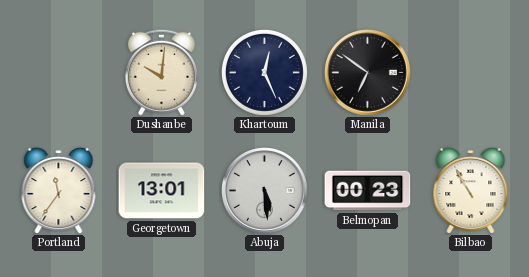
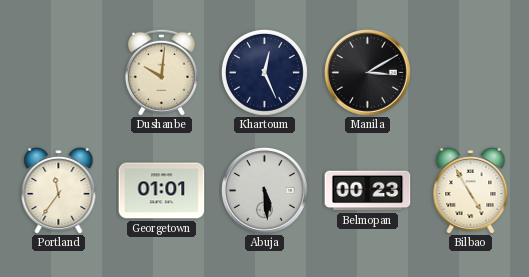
Manila: 6:51 -> 3:10 (368, 73)
Georgetown: 13:01 -> 01:01 (162, 191)
Bilbao: 10:55 -> 4:55 (471, 190)
